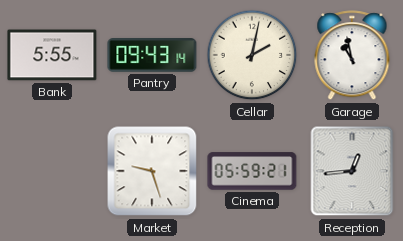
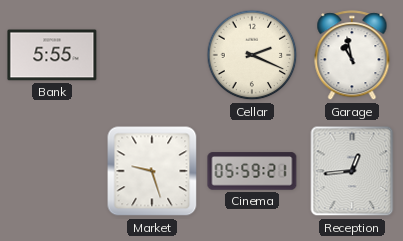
Pantry: 09:43 -> none (152, 55)
Cellar: 2:02 -> 2:19 (252, 55)
